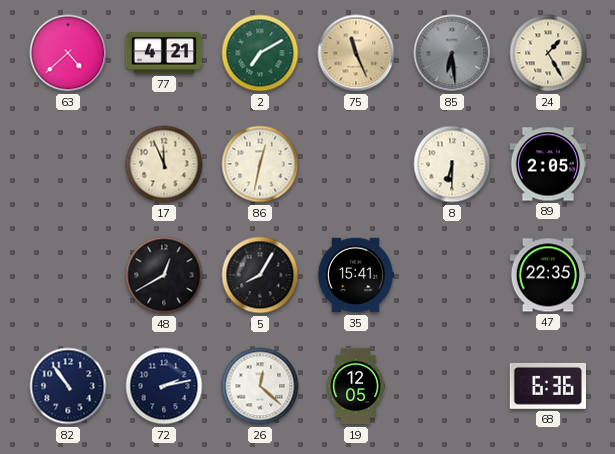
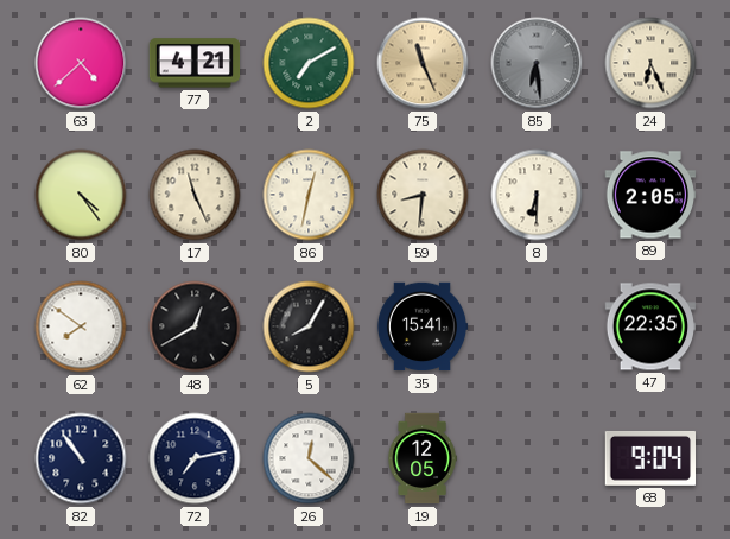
24: 1:25 -> 6:26 (650, 63)
80: none -> 4:24 (81, 195)
17: 11:56 -> 11:26 (195, 195)
59: none -> 8:31 (423, 195)
62: none -> 7:51 (81, 326)
72: 2:13 -> 7:13 (195, 458)
68: 6:36 -> 9:04 (649, 458)
